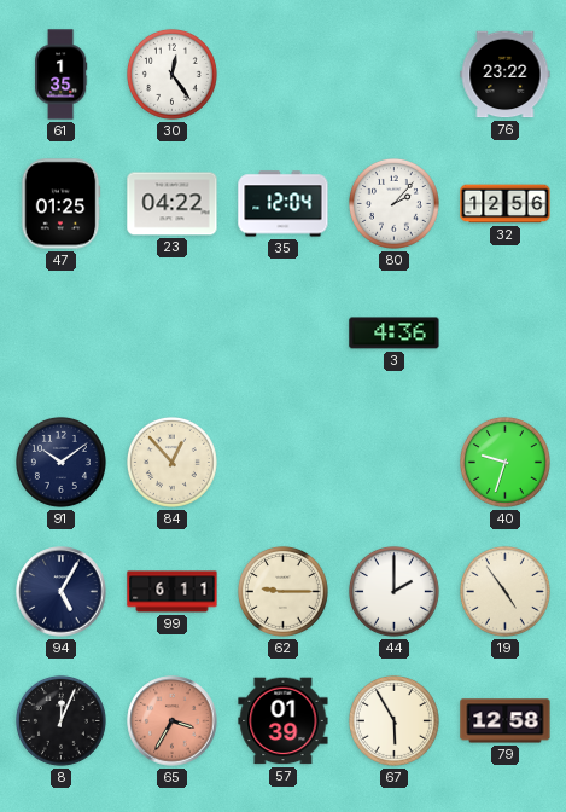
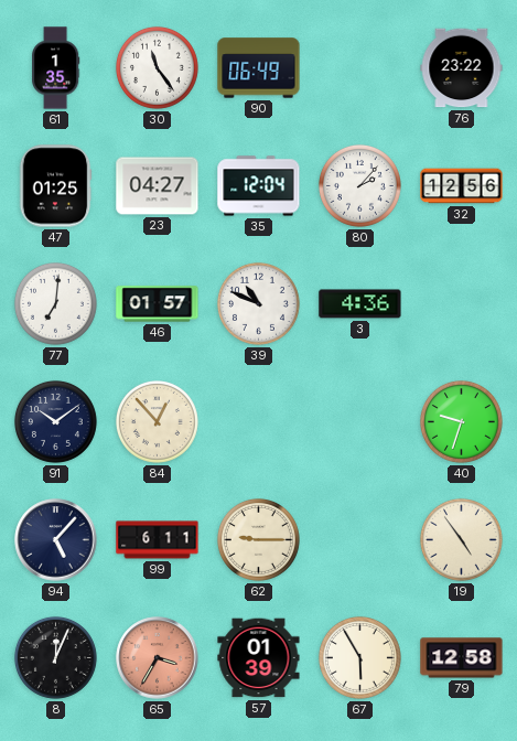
30: 12:24 -> 11:24 (157, 67)
90: none -> 06:49 (259, 68)
23: 04:22 -> 04:27 (158, 186)
77: none -> 7:01 (55, 303)
46: none -> 01:57 (158, 304)
39: none -> 10:49 (258, 303)
94: 5:05 -> 5:07 (56, 540)
44: 2:00 -> none (393, 591)
